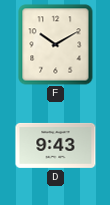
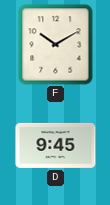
D: 9:43 -> 9:45 (56, 145)
